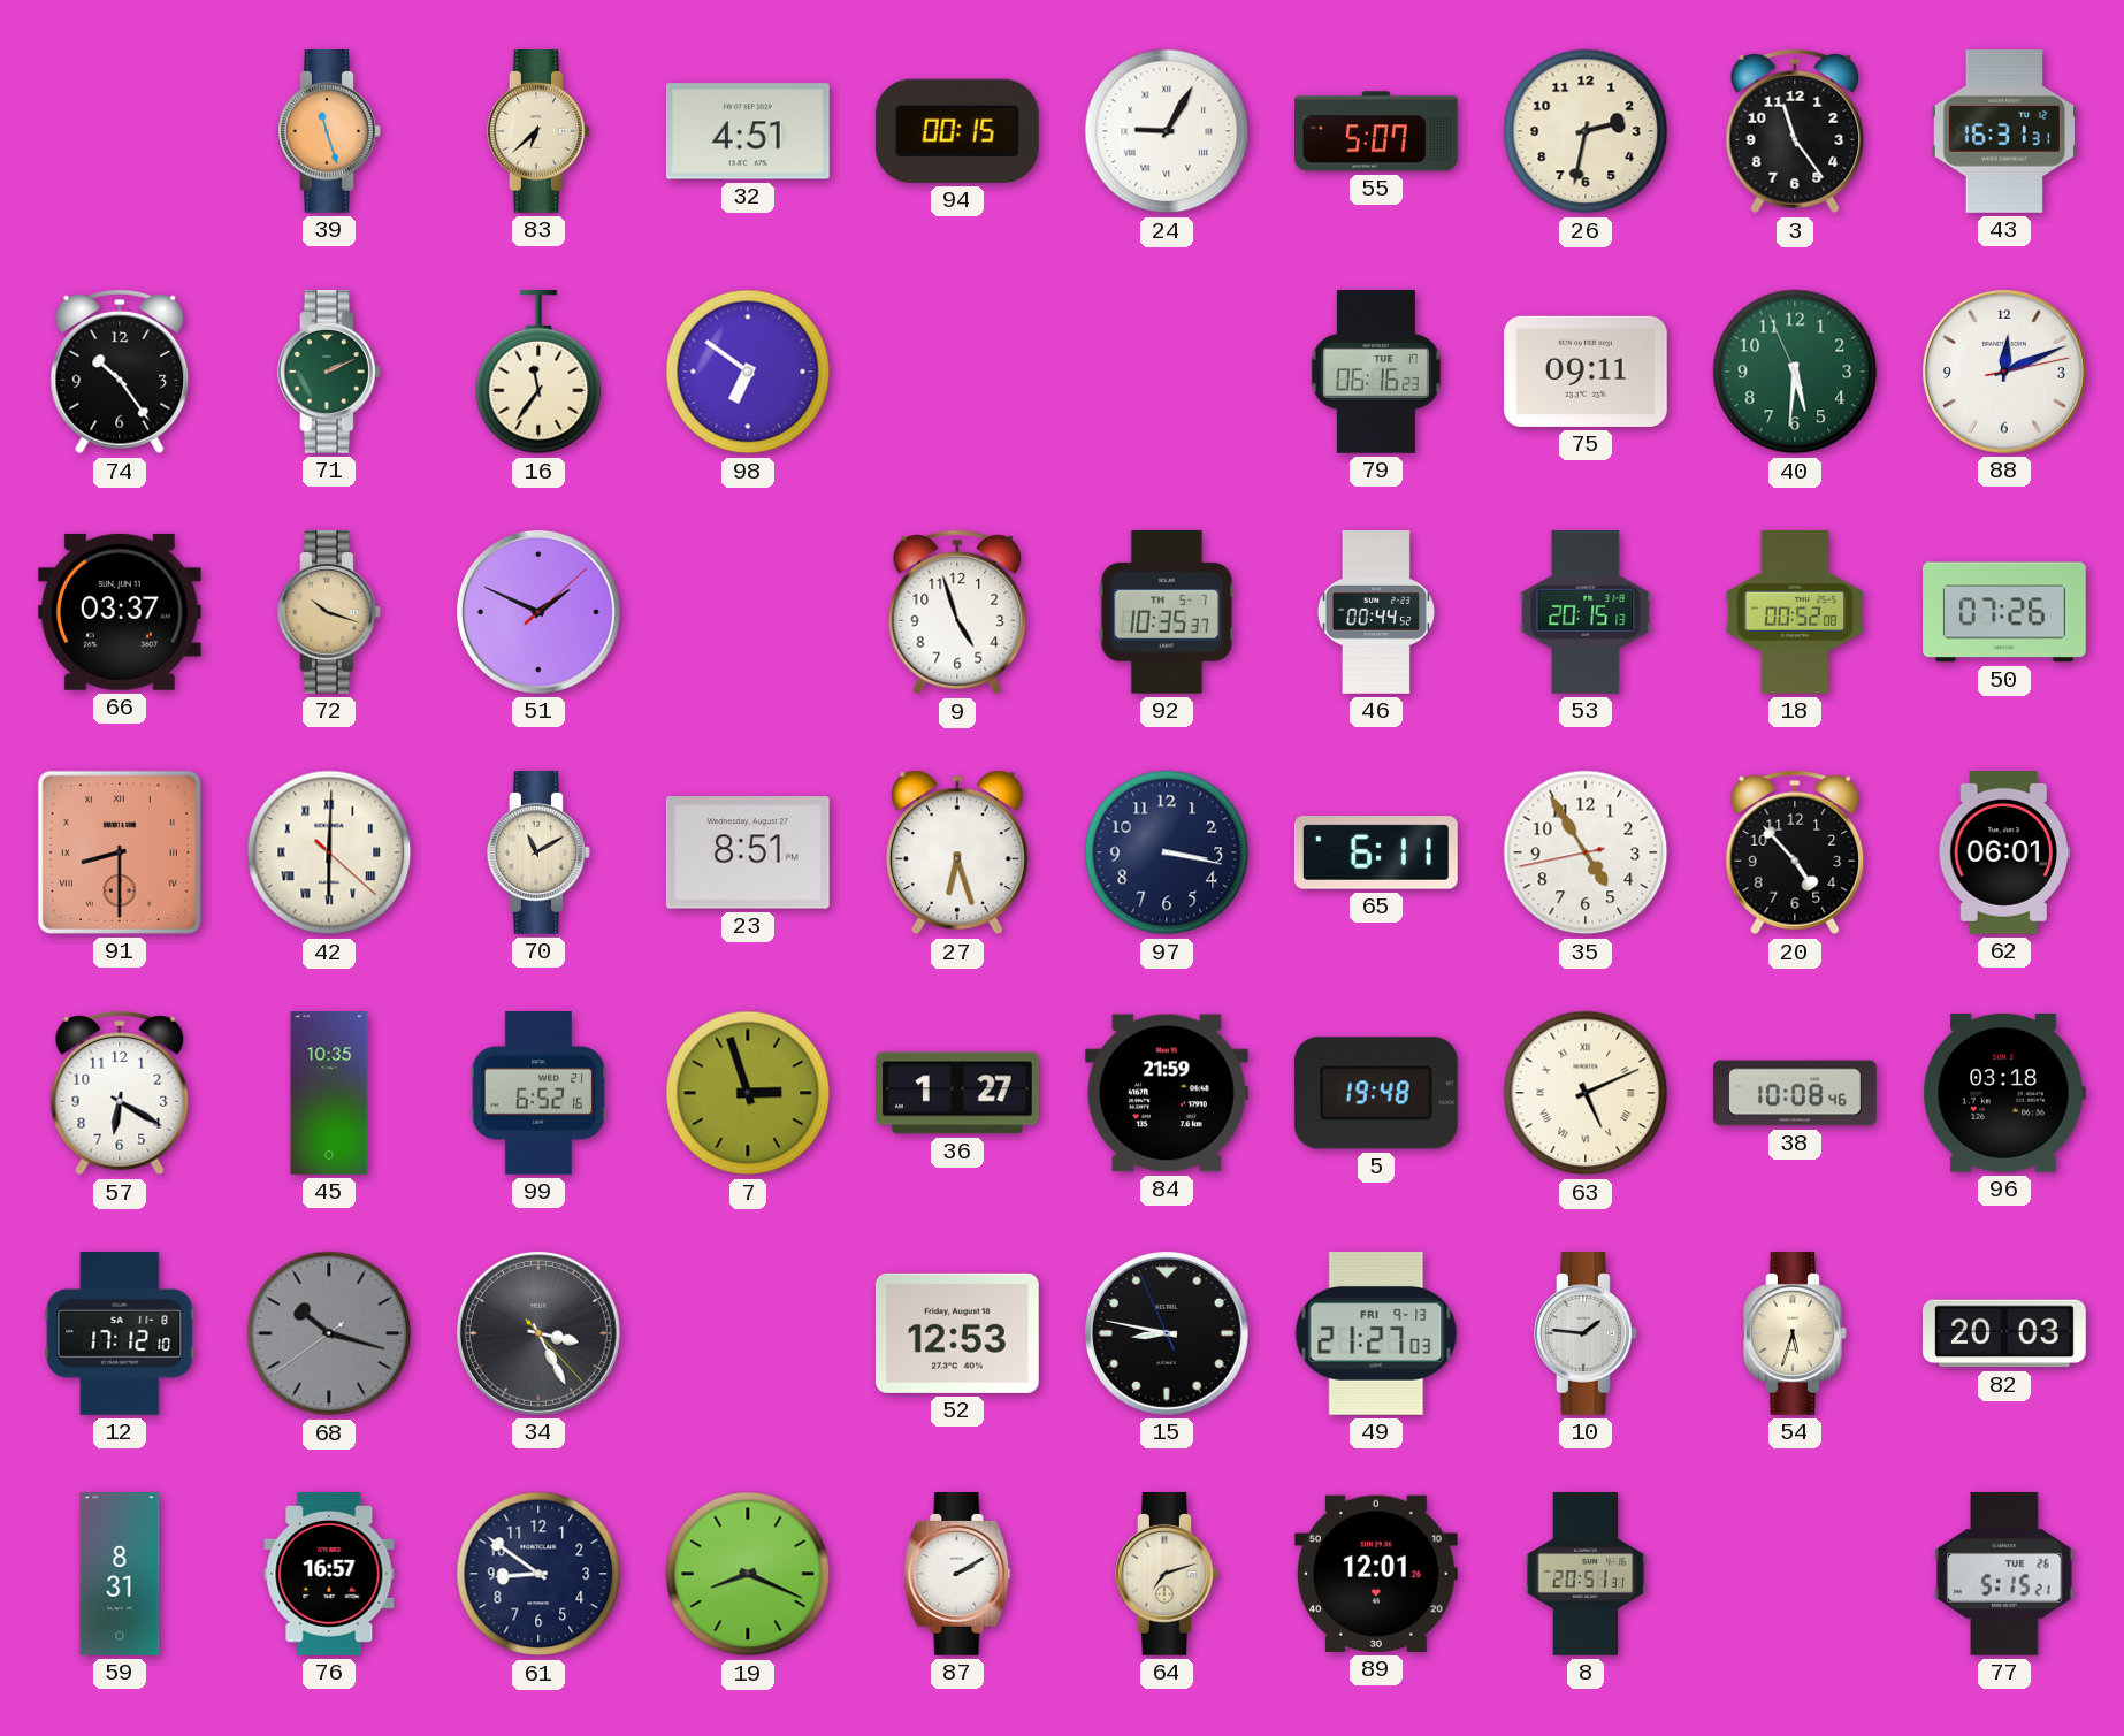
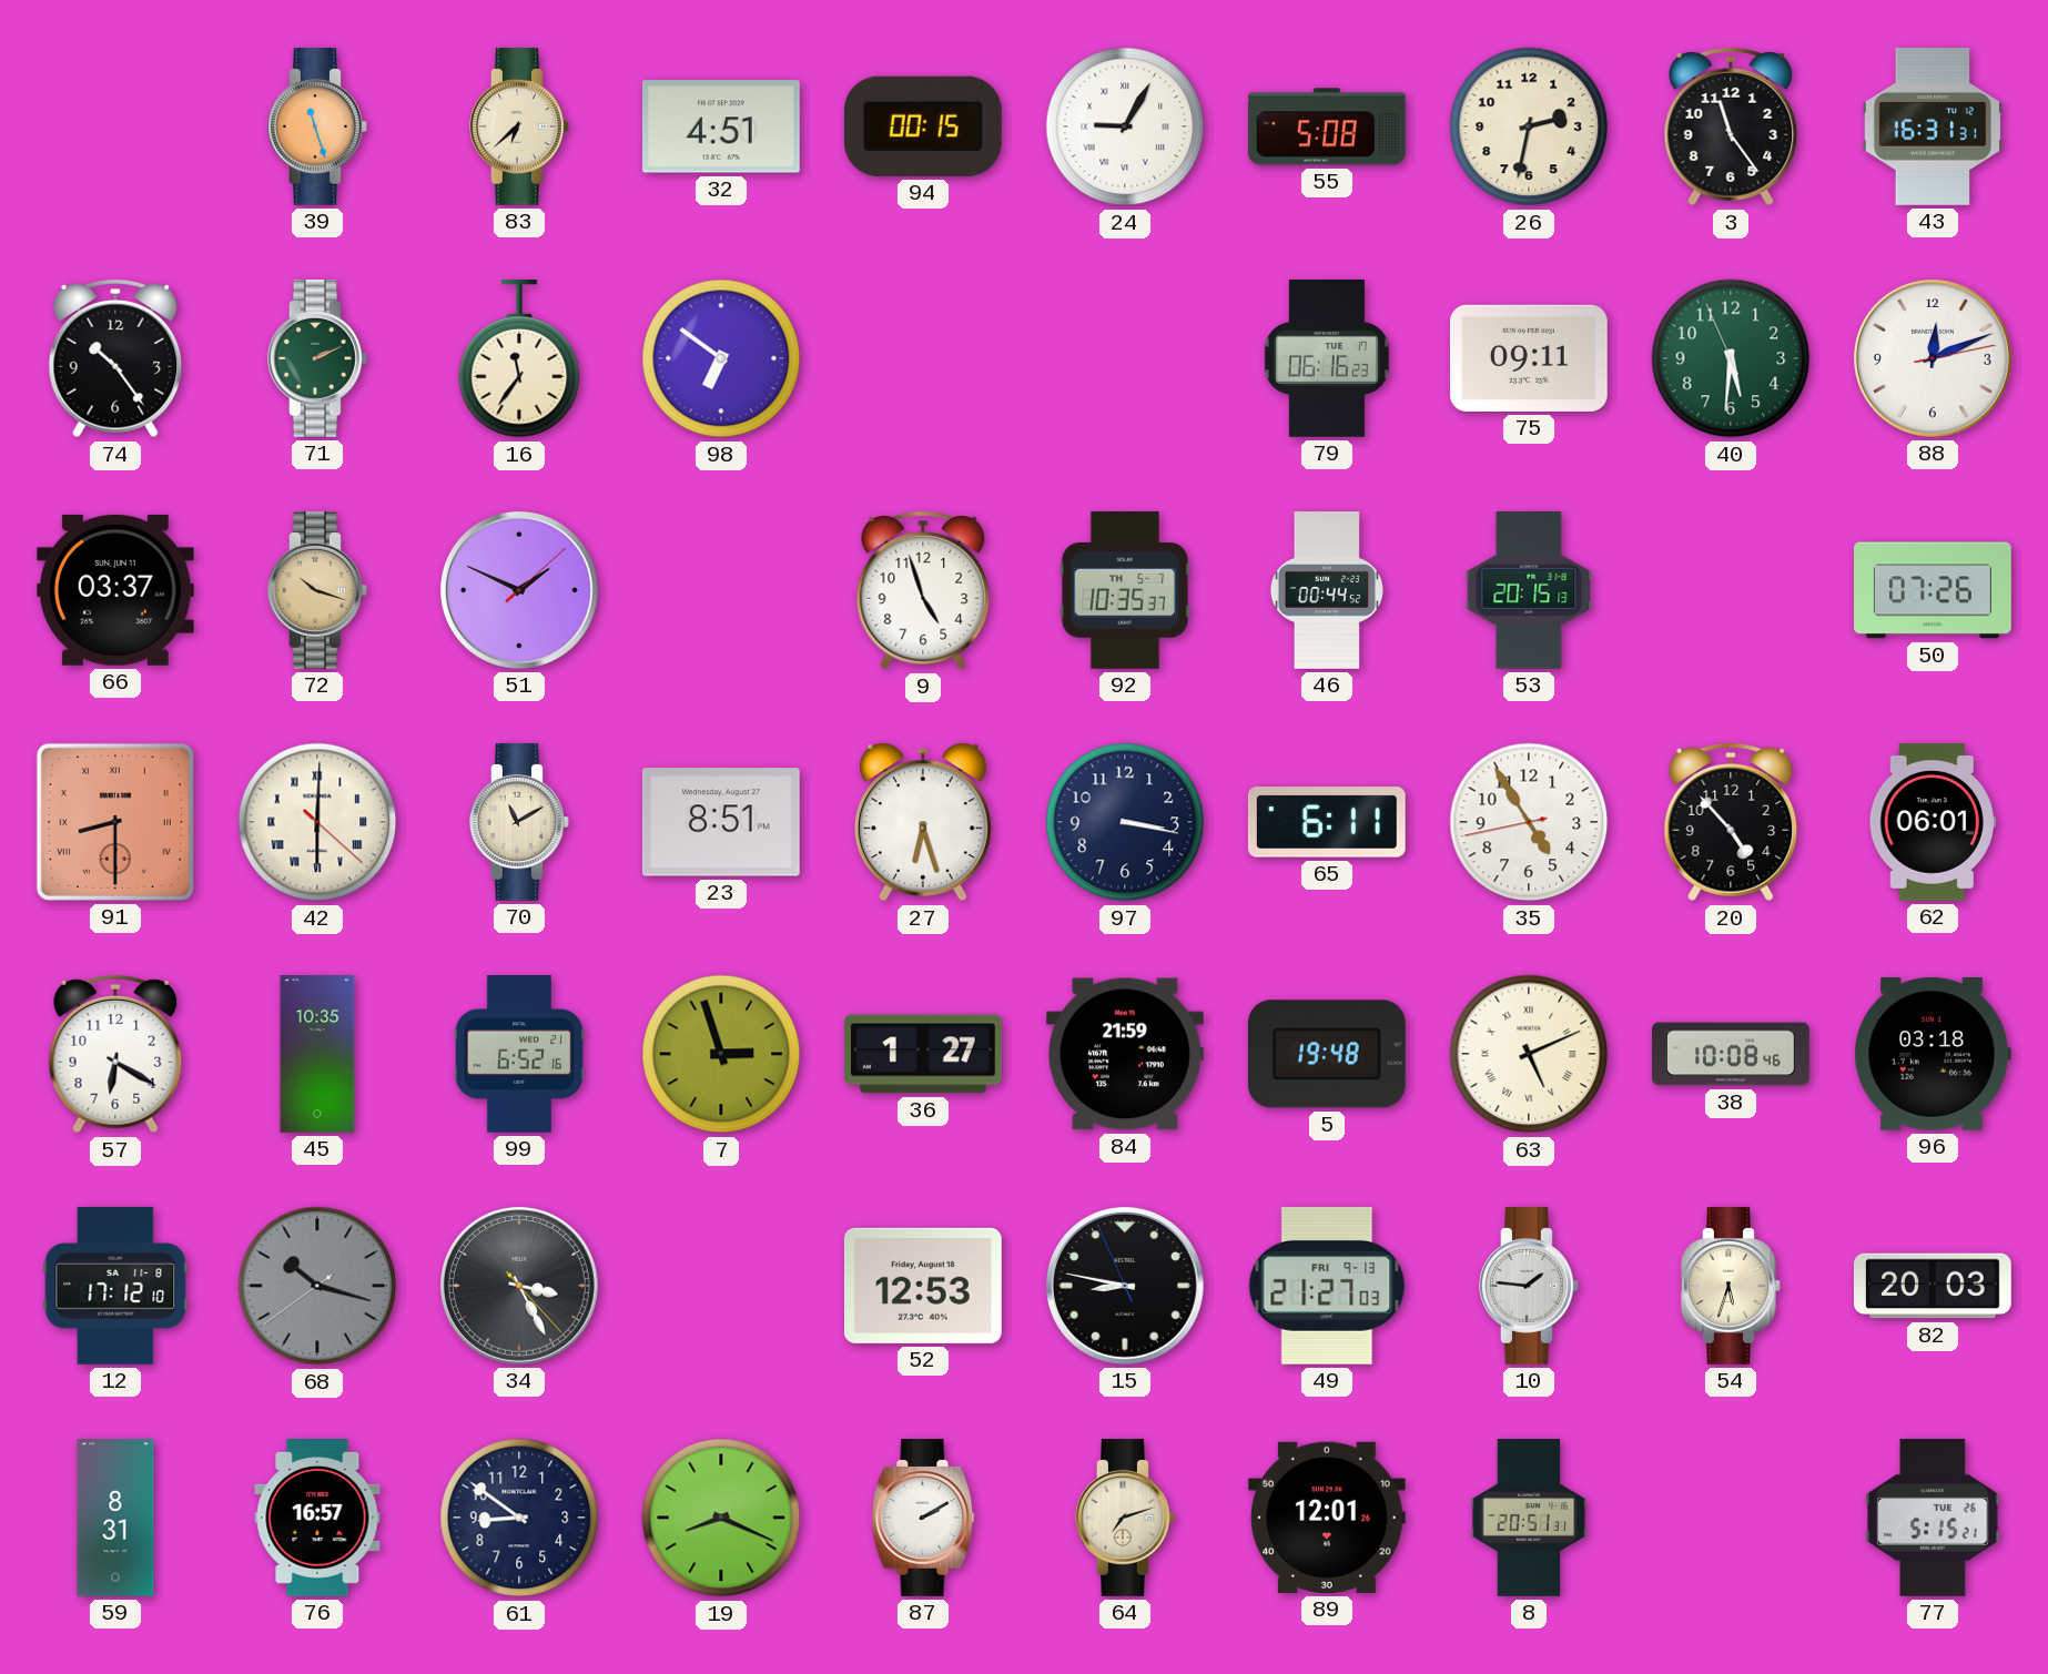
55: 5:07 -> 5:08 (1328, 126)
18: 00:52 -> none (1795, 613)
